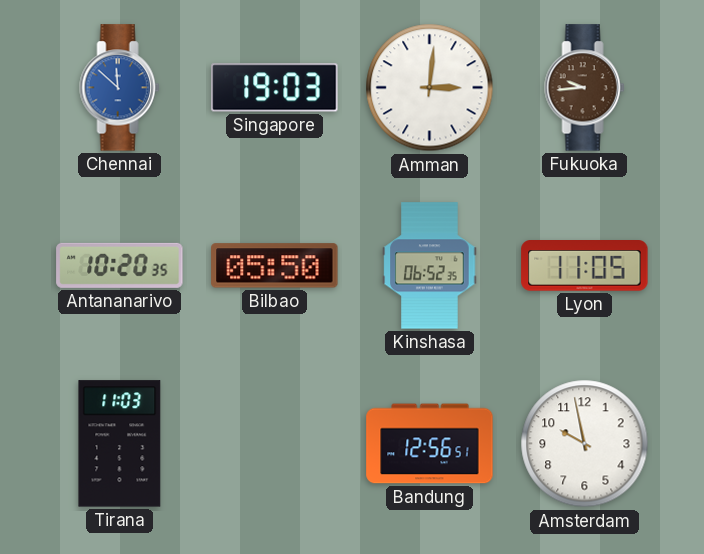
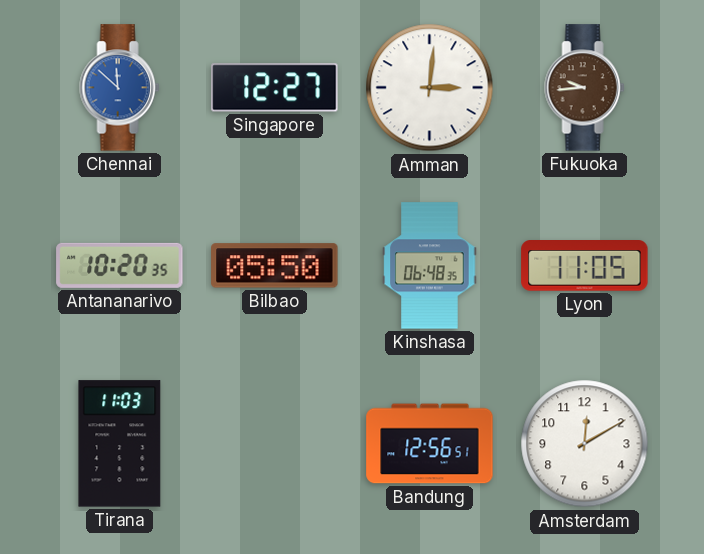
Singapore: 19:03 -> 12:27 (275, 88)
Kinshasa: 06:52 -> 06:48 (430, 266)
Amsterdam: 9:58 -> 12:10 (585, 444)
